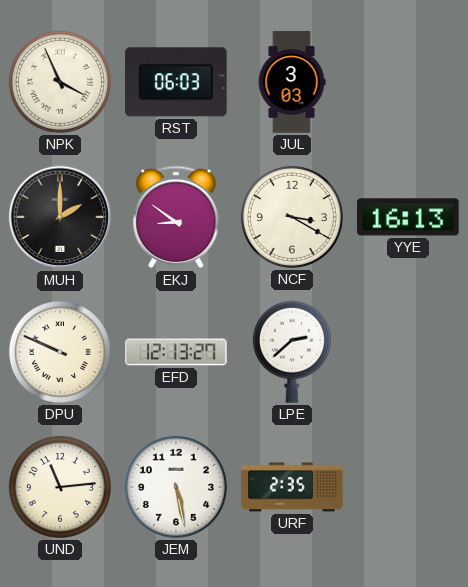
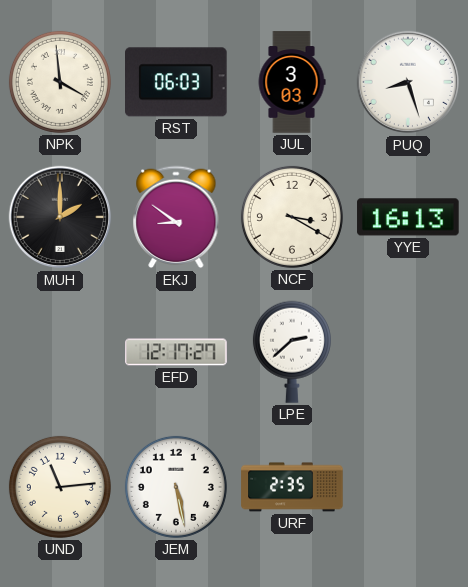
NPK: 3:56 -> 3:59 (60, 82)
PUQ: none -> 8:27 (408, 82)
DPU: 9:49 -> none (60, 352)
EFD: 12:13 -> 12:17 (176, 352)
